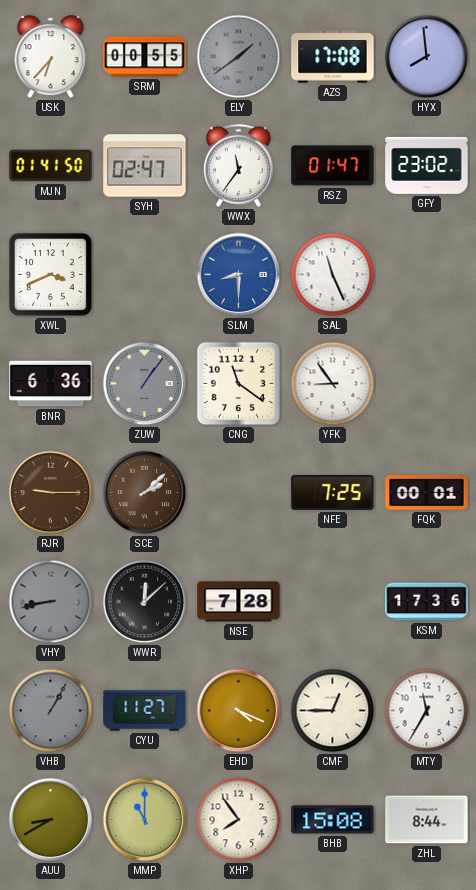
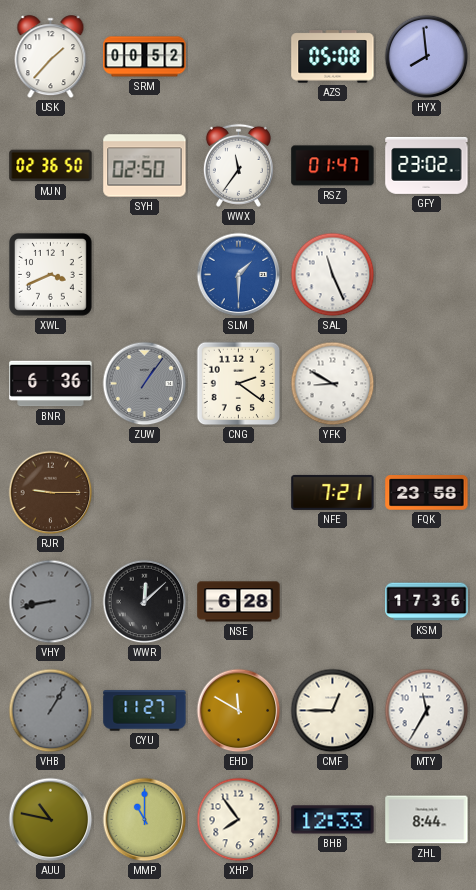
USK: 6:37 -> 1:37 (51, 57)
SRM: 00:55 -> 00:52 (145, 57)
ELY: 1:39 -> none (239, 57)
AZS: 17:08 -> 05:08 (333, 57)
MJN: 01:41 -> 02:36 (51, 166)
SYH: 02:47 -> 02:50 (145, 166)
SLM: 8:30 -> 1:30 (239, 275)
CNG: 11:21 -> 2:21 (239, 384)
YFK: 8:54 -> 8:50 (333, 384)
SCE: 2:08 -> none (145, 493)
NFE: 7:25 -> 7:21 (333, 492)
FQK: 00:01 -> 23:58 (427, 493)
NSE: 7:28 -> 6:28 (239, 602)
EHD: 4:19 -> 11:50 (239, 711)
AUU: 8:40 -> 10:47 (51, 820)
BHB: 15:08 -> 12:33 (333, 820)
